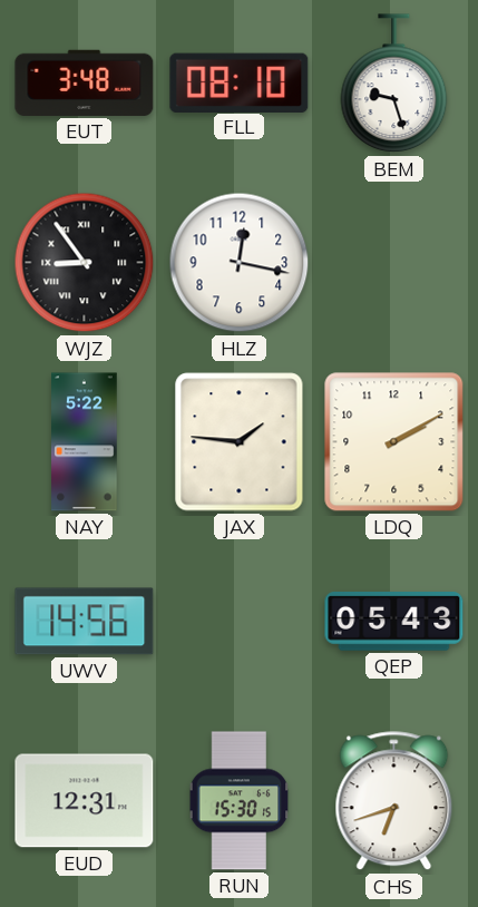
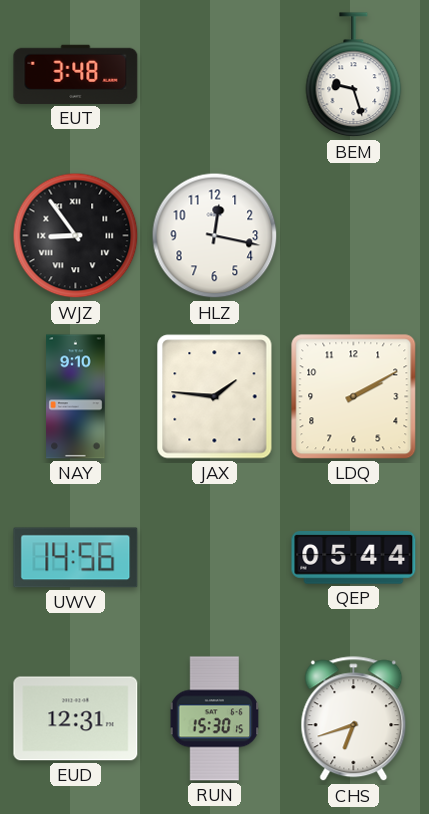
FLL: 08:10 -> none (240, 82)
NAY: 5:22 -> 9:10 (76, 397)
QEP: 05:43 -> 05:44 (354, 558)
